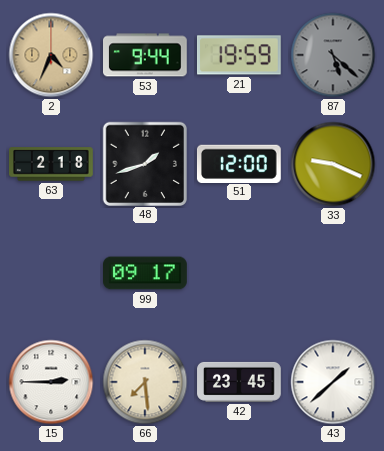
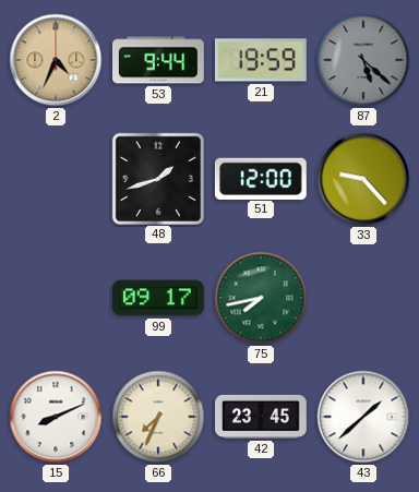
63: 2:18 -> none (52, 164)
33: 9:19 -> 9:23 (363, 179)
75: none -> 7:43 (261, 298)
15: 2:45 -> 8:11 (56, 417)
66: 7:29 -> 7:34 (158, 417)
